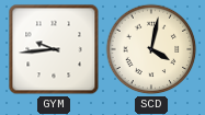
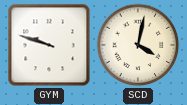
GYM: 9:44 -> 9:48 (49, 45)
